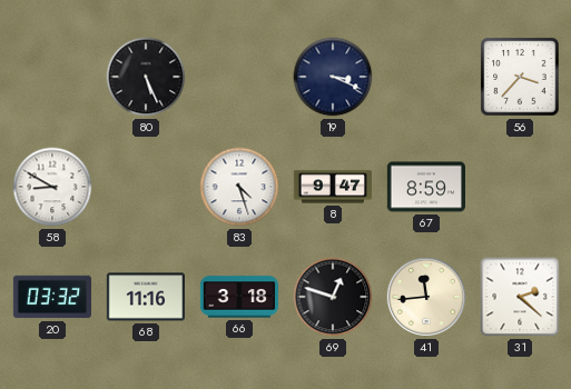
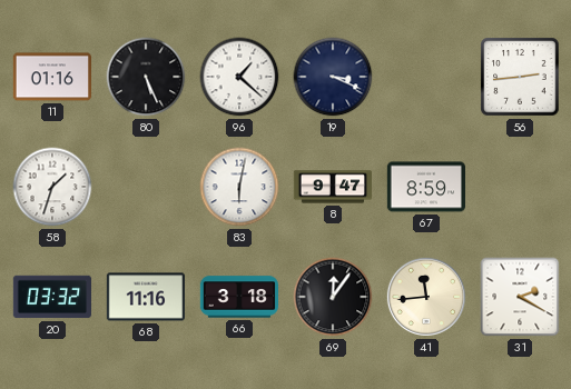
11: none -> 01:16 (51, 77)
96: none -> 1:22 (239, 77)
56: 3:37 -> 2:44 (520, 77)
58: 8:50 -> 1:33 (52, 187)
83: 4:27 -> 6:02 (239, 187)
69: 12:48 -> 12:06 (333, 297)
31: 2:22 -> 2:20 (520, 297)
